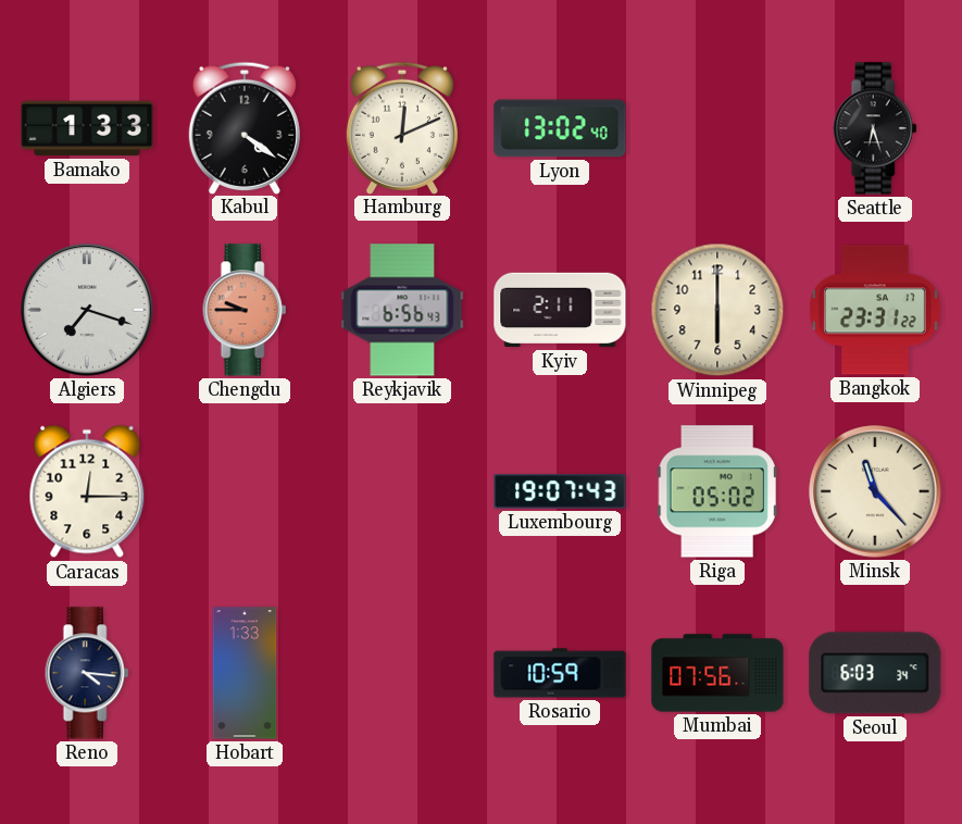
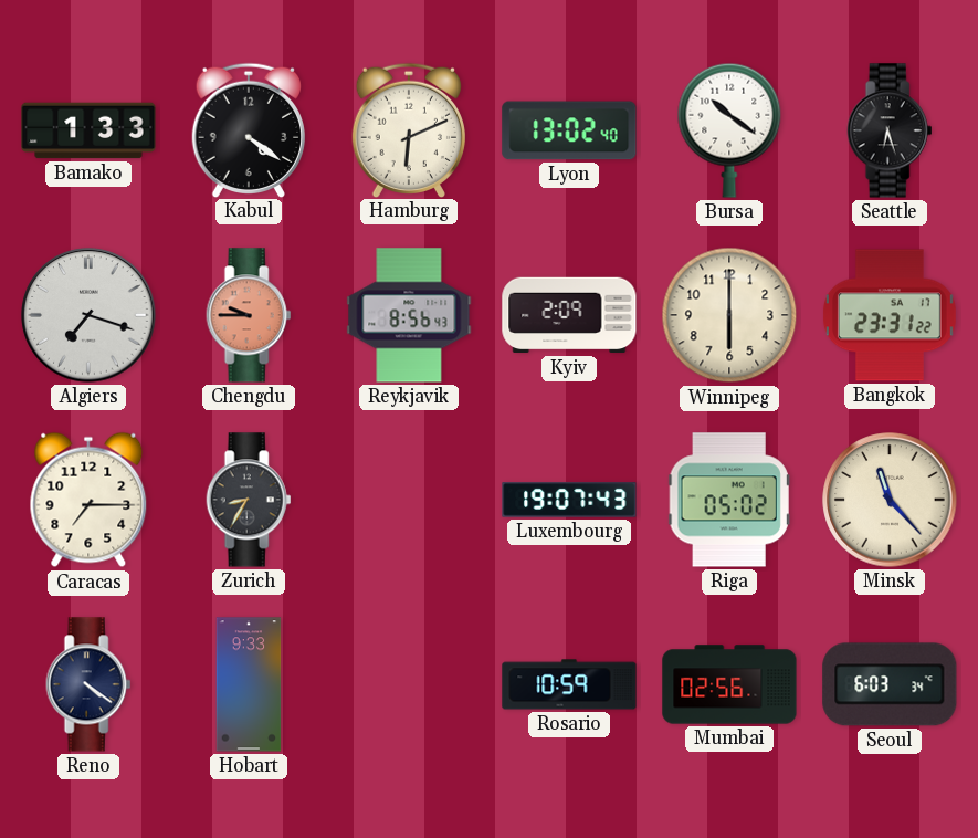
Hamburg: 12:11 -> 6:11 (408, 129)
Bursa: none -> 10:21 (729, 130)
Reykjavik: 6:56 -> 8:56 (409, 315)
Kyiv: 2:11 -> 2:09 (569, 315)
Caracas: 12:15 -> 7:15 (88, 500)
Zurich: none -> 8:35 (249, 500)
Reno: 4:16 -> 4:21 (88, 684)
Hobart: 1:33 -> 9:33 (249, 684)
Mumbai: 07:56 -> 02:56 (729, 684)
